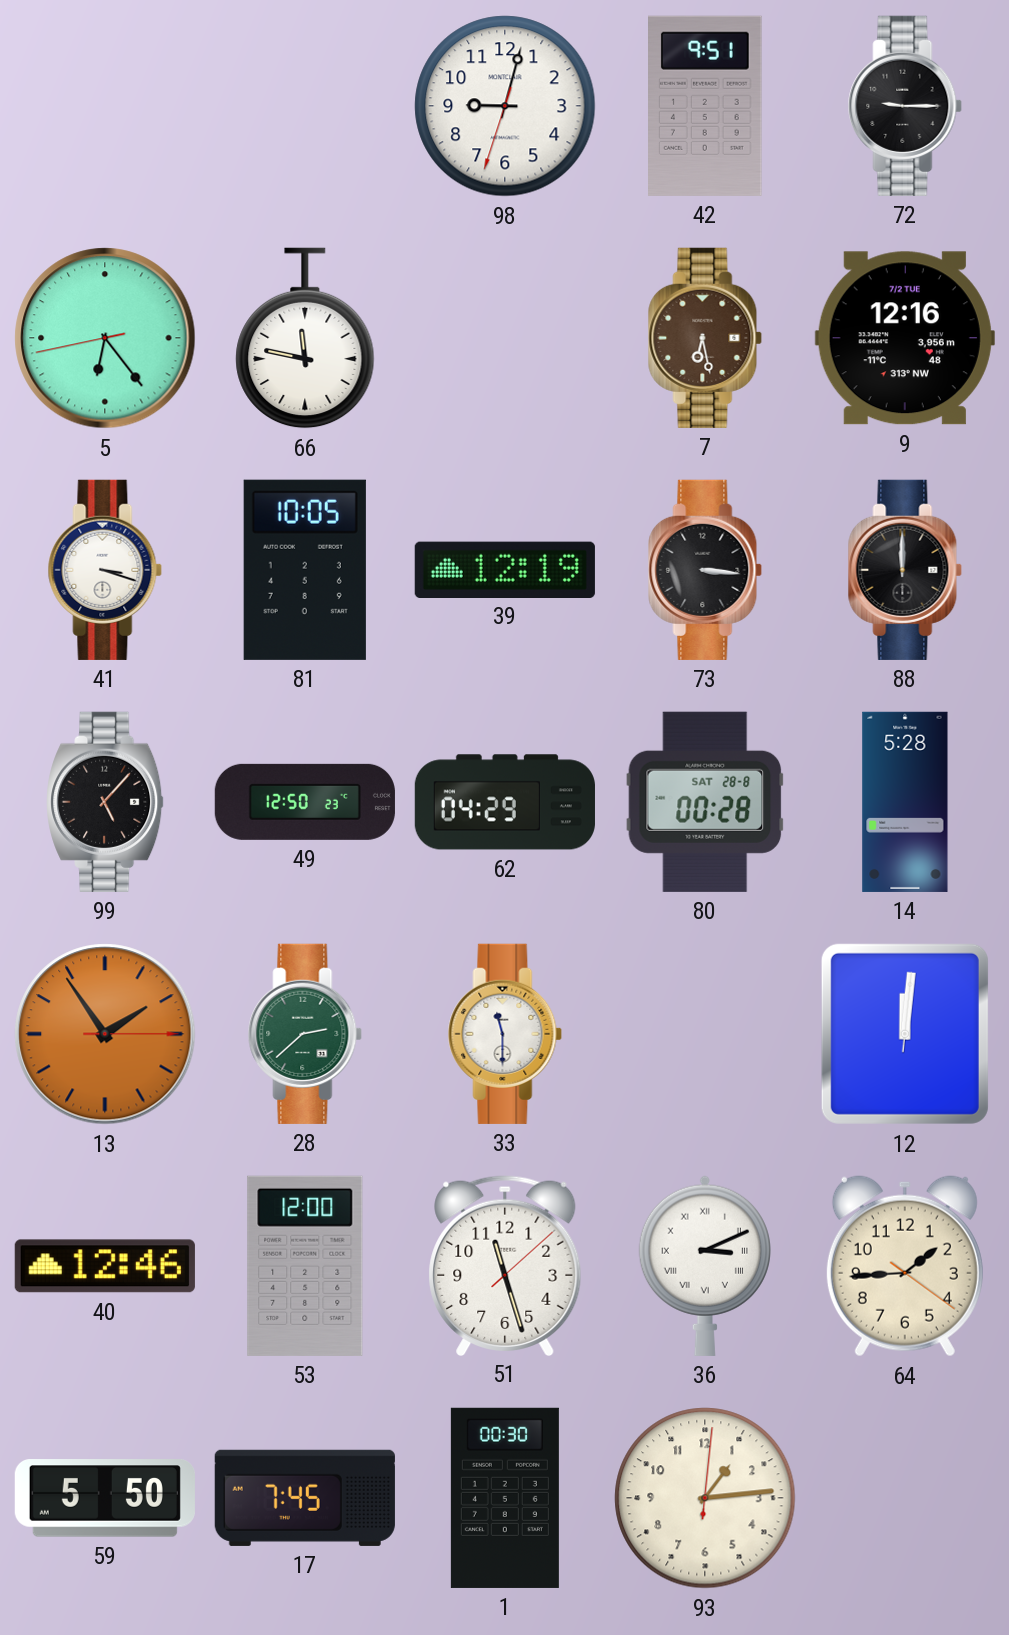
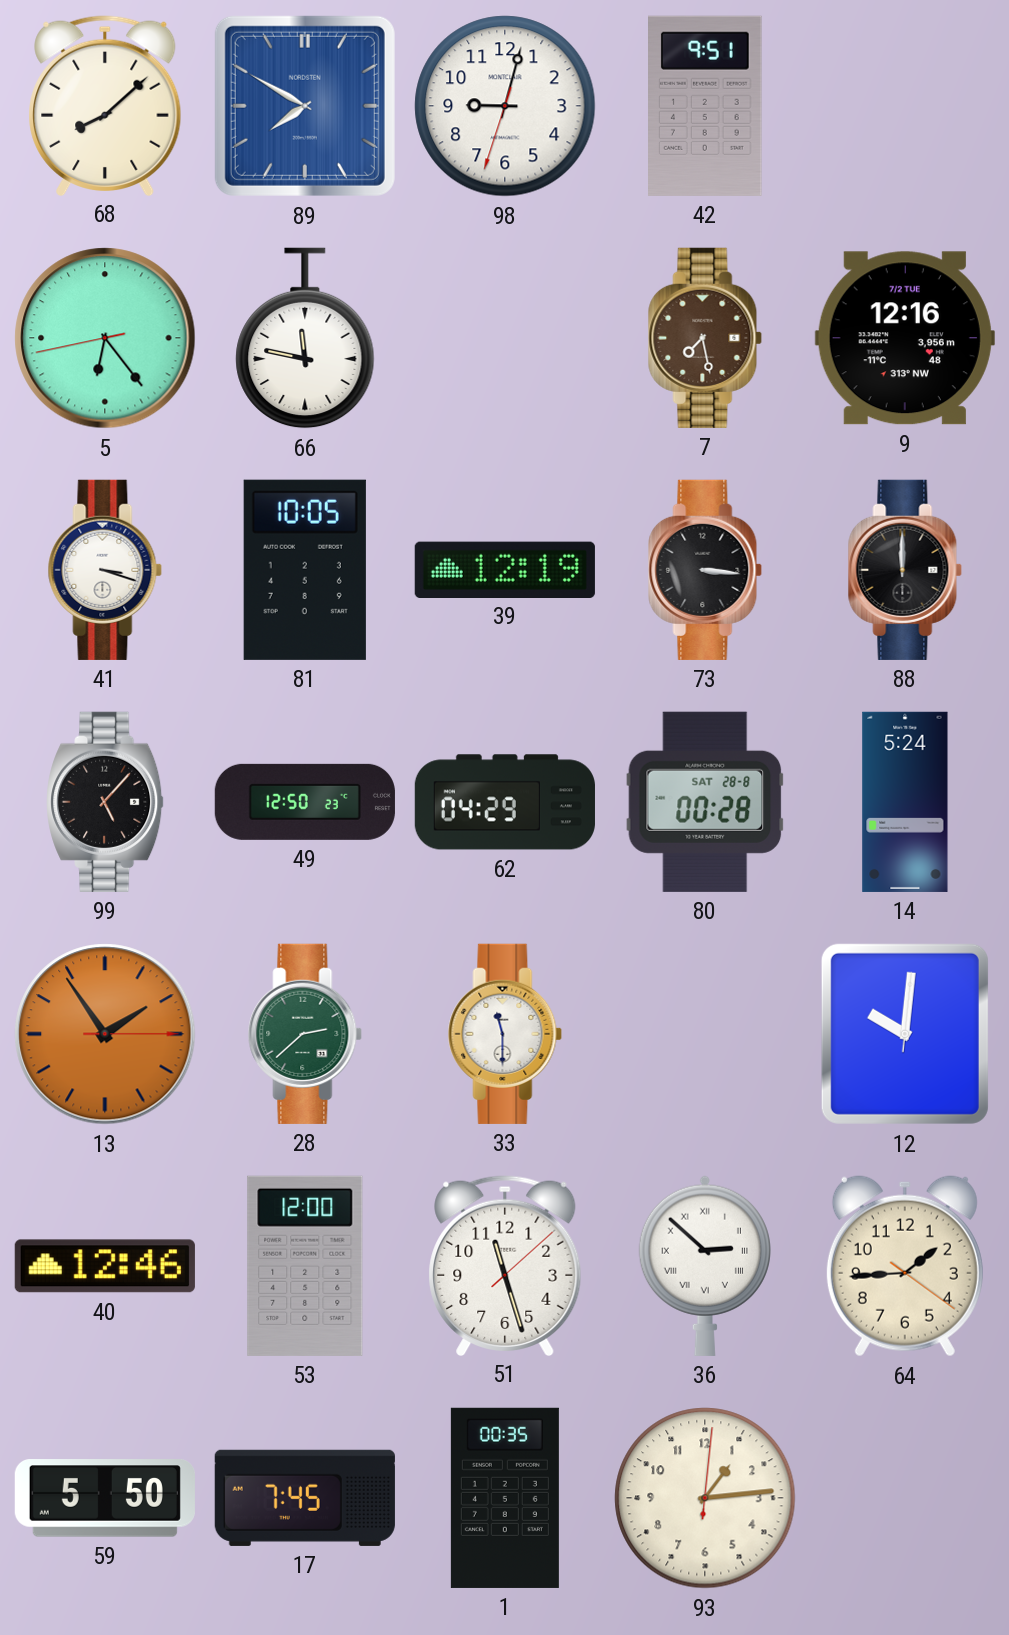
68: none -> 8:08 (105, 105)
89: none -> 7:50 (305, 106)
72: 9:15 -> none (905, 106)
7: 6:28 -> 7:28 (705, 338)
14: 5:28 -> 5:24 (905, 802)
12: 12:01 -> 10:01 (905, 1034)
36: 3:11 -> 2:52 (705, 1266)
1: 00:30 -> 00:35 (505, 1498)
